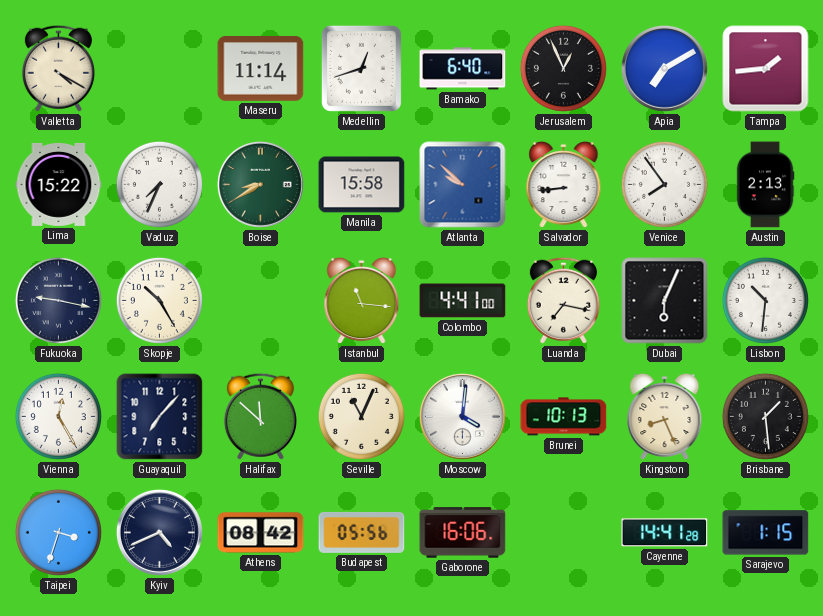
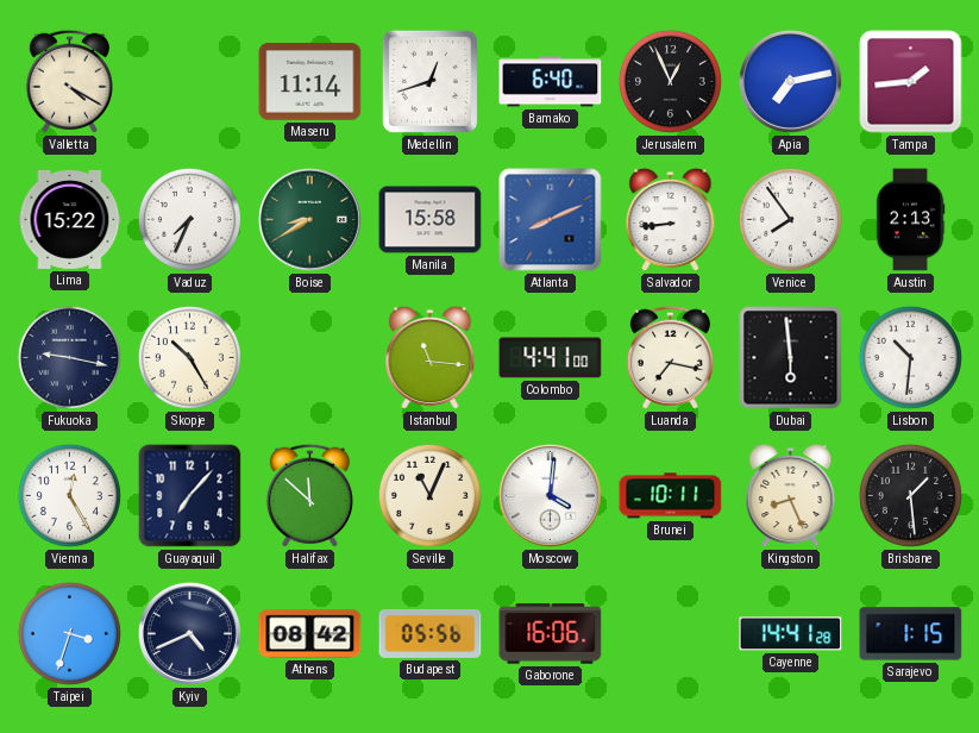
Apia: 7:10 -> 7:13 (790, 81)
Atlanta: 9:52 -> 8:11 (551, 220)
Dubai: 6:04 -> 5:59 (791, 358)
Brunei: 10:13 -> 10:11 (671, 496)
